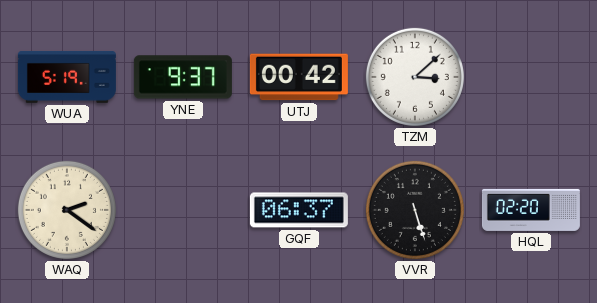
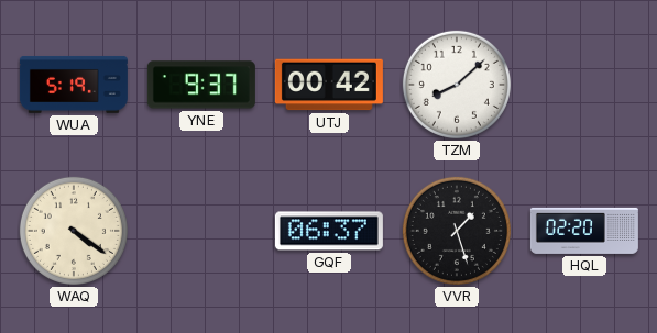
TZM: 3:08 -> 8:08 (457, 85)
WAQ: 2:21 -> 4:21 (74, 231)
VVR: 5:27 -> 1:27 (457, 231)
